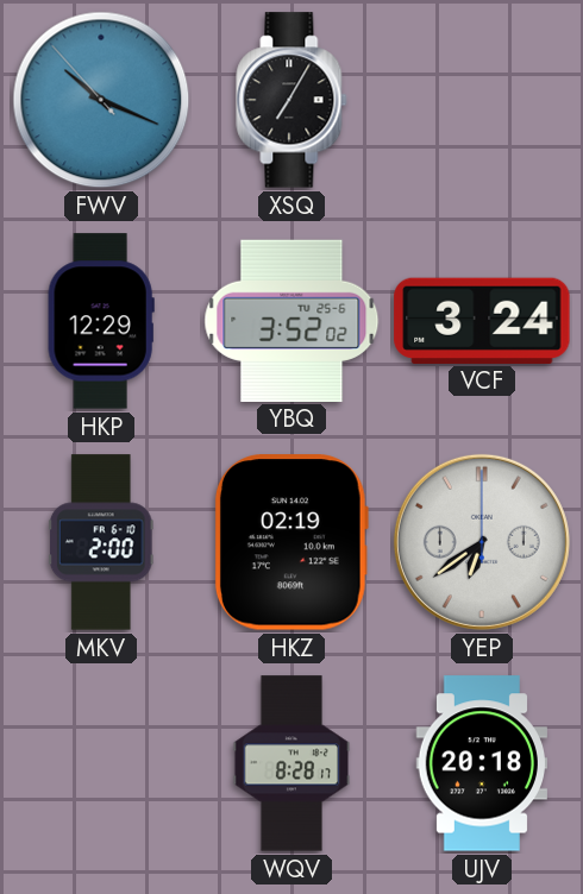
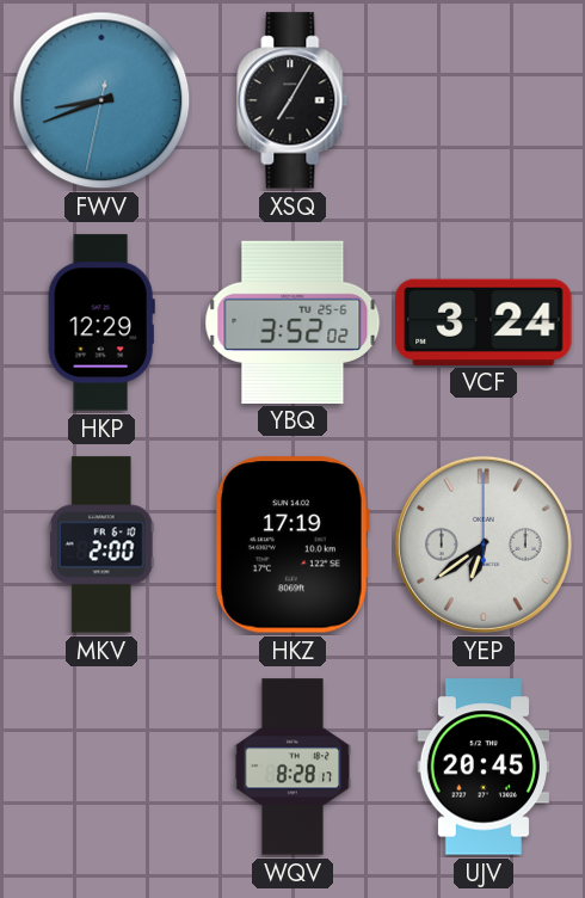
FWV: 10:18 -> 8:41 (101, 100)
HKZ: 02:19 -> 17:19 (292, 545)
UJV: 20:18 -> 20:45 (482, 767)
